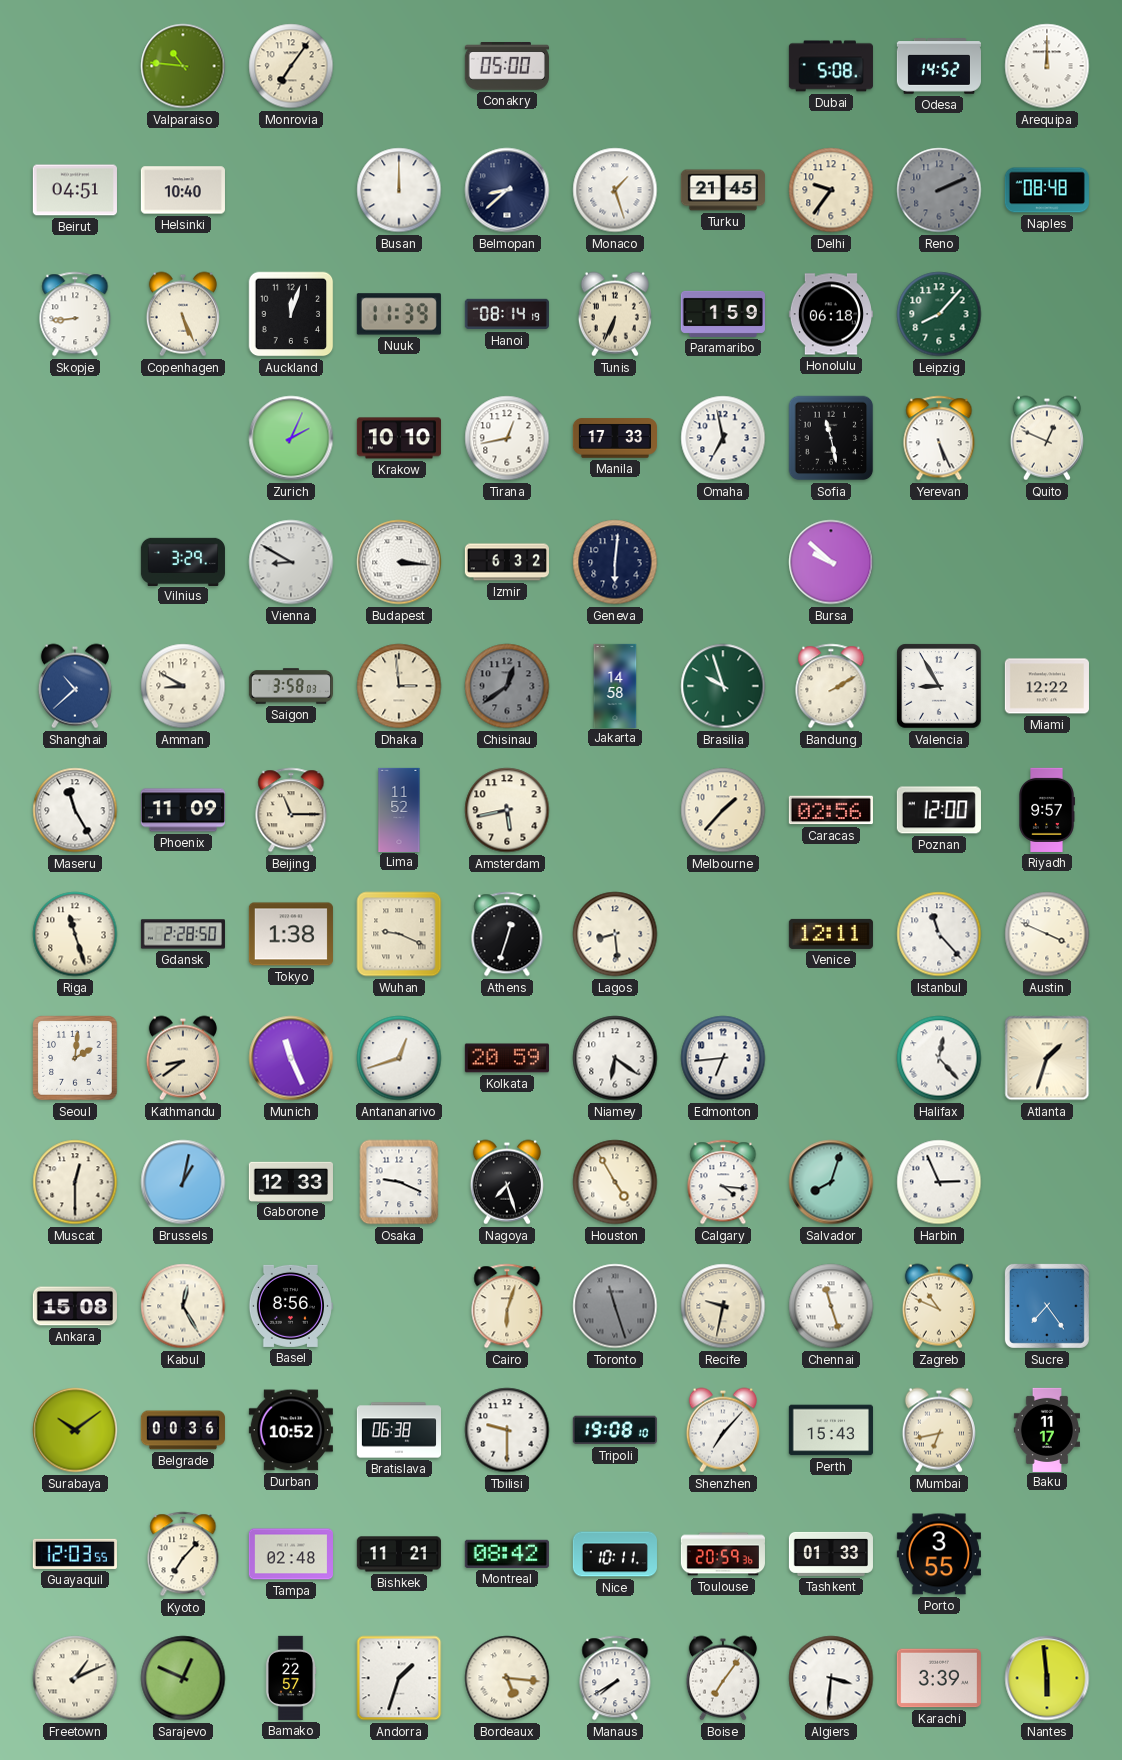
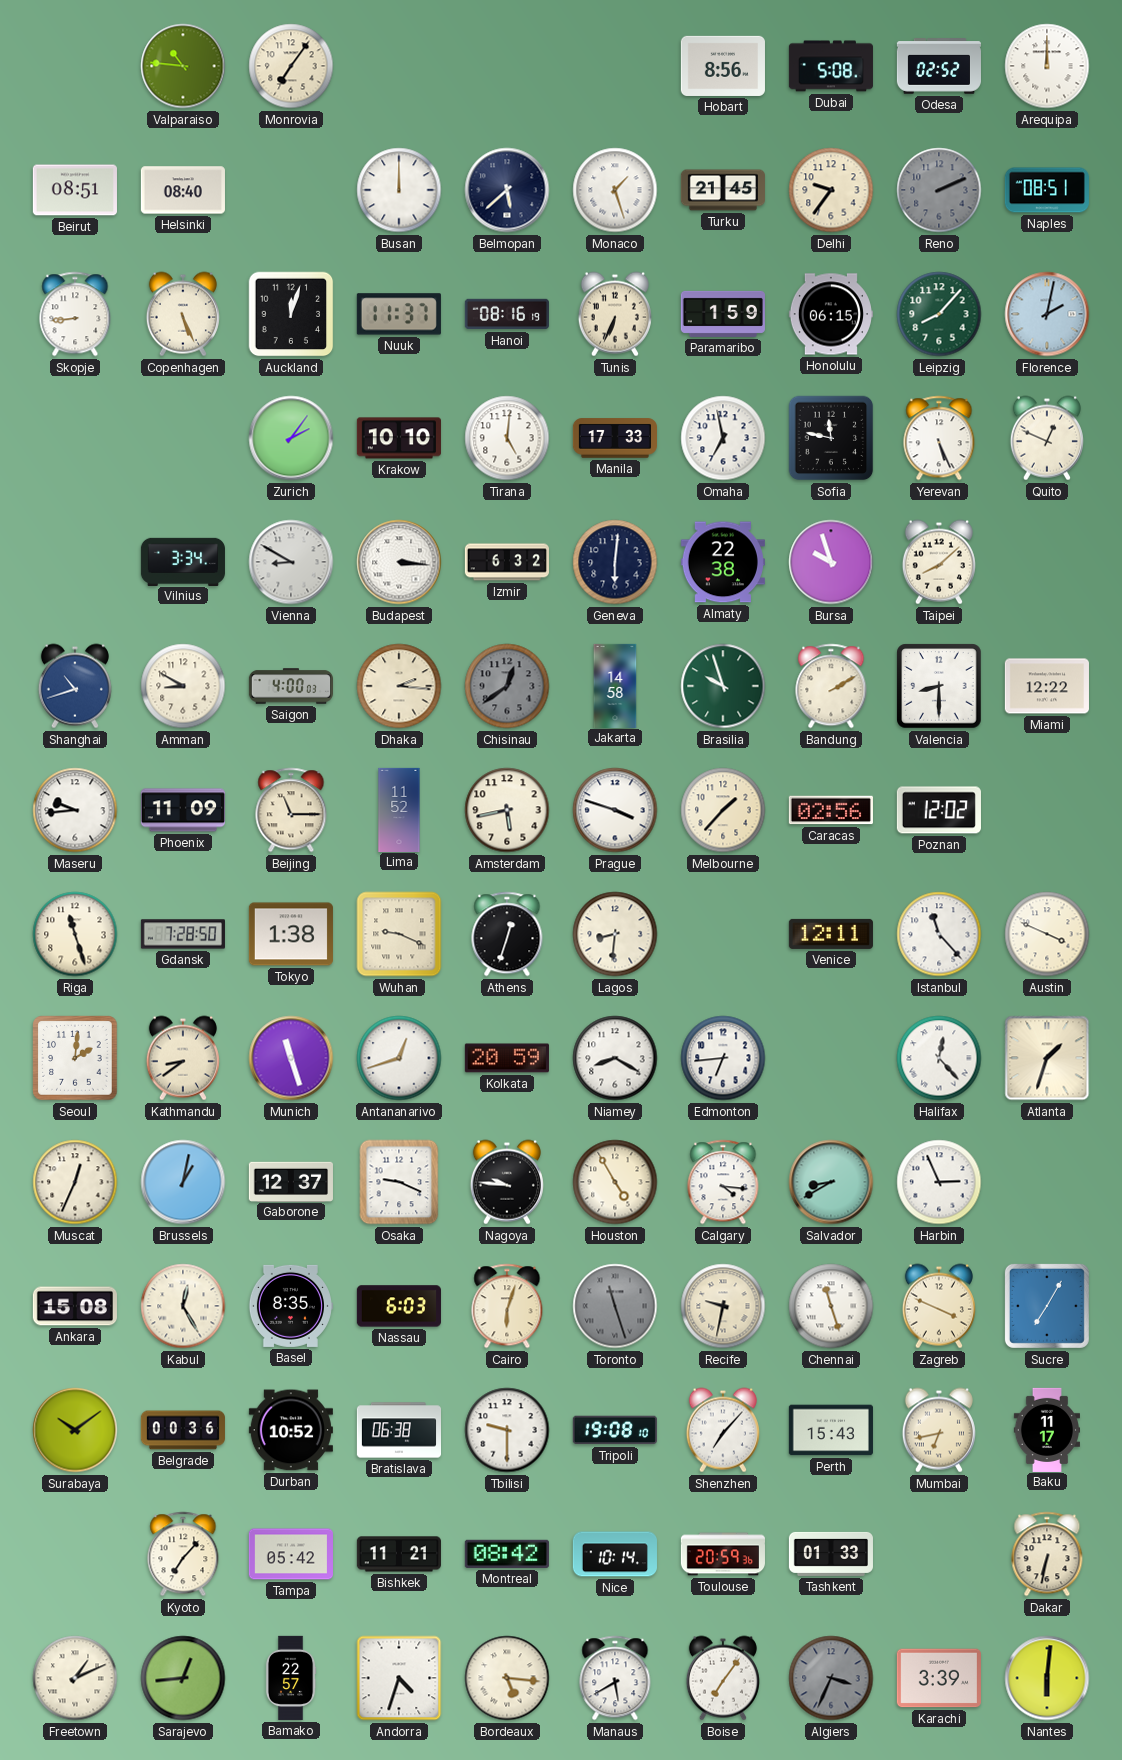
Conakry: 05:00 -> none (507, 67)
Hobart: none -> 8:56 (723, 66)
Odesa: 14:52 -> 02:52 (938, 66)
Beirut: 04:51 -> 08:51 (75, 190)
Helsinki: 10:40 -> 08:40 (183, 190)
Belmopan: 8:38 -> 5:38 (507, 190)
Naples: 08:48 -> 08:51 (1047, 190)
Nuuk: 11:39 -> 11:37 (399, 314)
Hanoi: 08:14 -> 08:16 (507, 314)
Honolulu: 06:18 -> 06:15 (831, 314)
Florence: none -> 2:02 (1047, 314)
Zurich: 2:04 -> 2:06 (291, 438)
Tirana: 12:43 -> 5:01 (507, 438)
Sofia: 11:28 -> 11:47 (831, 438)
Vilnius: 3:29 -> 3:34 (182, 561)
Almaty: none -> 22:38 (723, 562)
Bursa: 9:52 -> 9:57 (831, 562)
Taipei: none -> 8:08 (939, 562)
Shanghai: 10:38 -> 10:42 (75, 686)
Saigon: 3:58 -> 4:00 (290, 686)
Dhaka: 2:59 -> 2:16 (399, 686)
Valencia: 8:55 -> 8:30 (939, 686)
Maseru: 11:25 -> 9:44 (75, 810)
Prague: none -> 3:48 (615, 810)
Poznan: 12:00 -> 12:02 (939, 810)
Riyadh: 9:57 -> none (1047, 810)
Gdansk: 2:28 -> 7:28 (183, 934)
Lagos: 8:29 -> 8:31 (615, 934)
Munich: 11:26 -> 11:27 (291, 1058)
Niamey: 6:21 -> 8:20 (615, 1058)
Muscat: 12:30 -> 12:34 (75, 1182)
Gaborone: 12:33 -> 12:37 (291, 1181)
Nagoya: 7:27 -> 9:46 (507, 1182)
Salvador: 8:03 -> 8:40 (831, 1182)
Basel: 8:56 -> 8:35 (290, 1306)
Nassau: none -> 6:03 (399, 1306)
Zagreb: 10:49 -> 3:49 (939, 1306)
Sucre: 7:24 -> 7:05 (1047, 1306)
Guayaquil: 12:03 -> none (75, 1554)
Tampa: 02:48 -> 05:42 (291, 1554)
Nice: 10:11 -> 10:14 (615, 1554)
Porto: 3:55 -> none (939, 1554)
Dakar: none -> 6:32 (1047, 1554)
Sarajevo: 12:49 -> 12:44 (183, 1678)
Andorra: 1:33 -> 4:33 (399, 1678)
Manaus: 7:40 -> 5:40 (615, 1678)
Algiers: 3:31 -> 3:34 (831, 1678)
Algiers dial: white -> grey (831, 1678)
Nantes: 5:59 -> 6:01 (1047, 1678)
